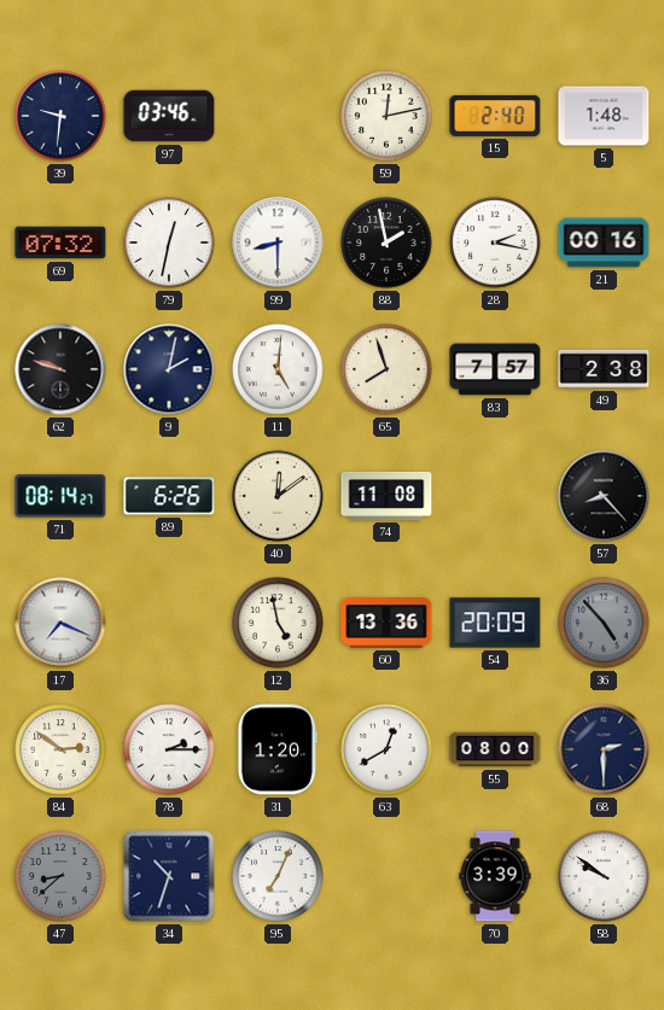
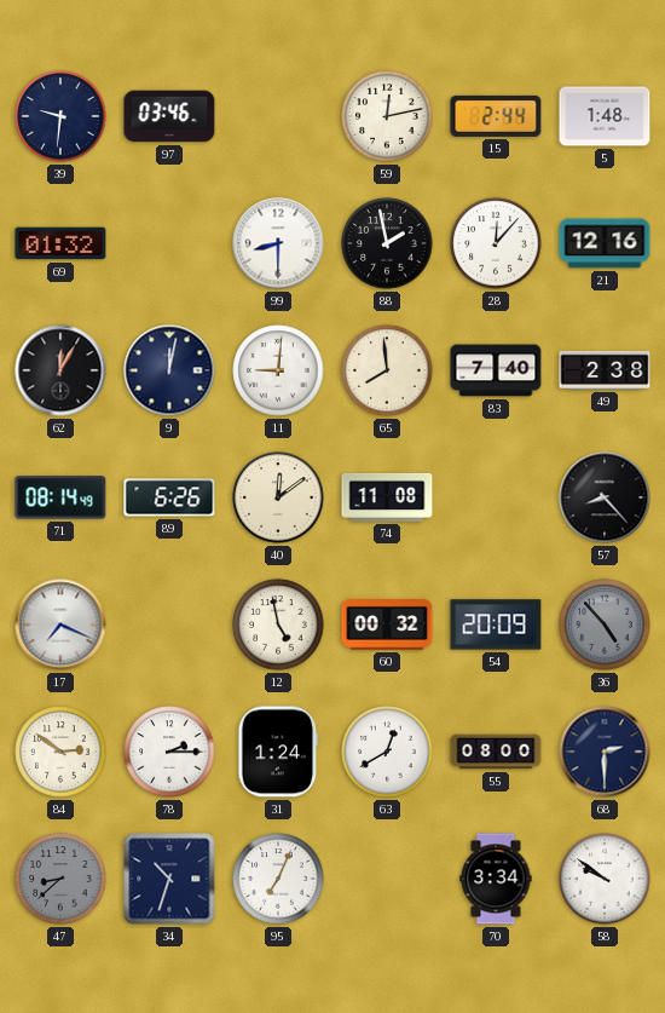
15: 2:40 -> 2:44 (496, 116)
69: 07:32 -> 01:32 (60, 243)
79: 12:32 -> none (169, 243)
28: 2:17 -> 12:07 (496, 243)
21: 00:16 -> 12:16 (605, 243)
62: 9:48 -> 12:05 (60, 370)
9: 2:02 -> 12:02 (169, 370)
11: 5:01 -> 9:01 (278, 370)
65: 7:57 -> 7:59 (387, 370)
83: 7:57 -> 7:40 (496, 370)
71: 08:14:27 -> 08:14:49 (60, 497)
60: 13:36 -> 00:32 (387, 626)
31: 1:20 -> 1:24 (278, 752)
70: 3:39 -> 3:34 (496, 879)
